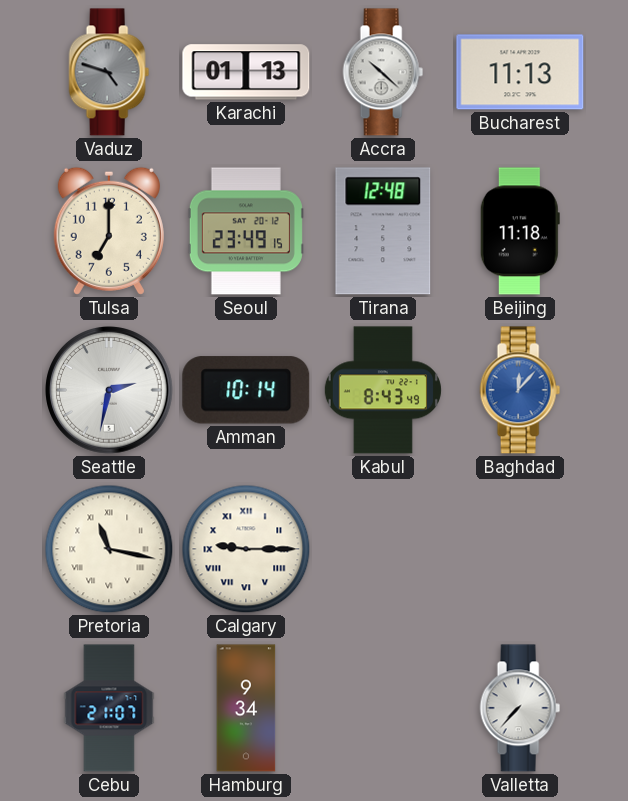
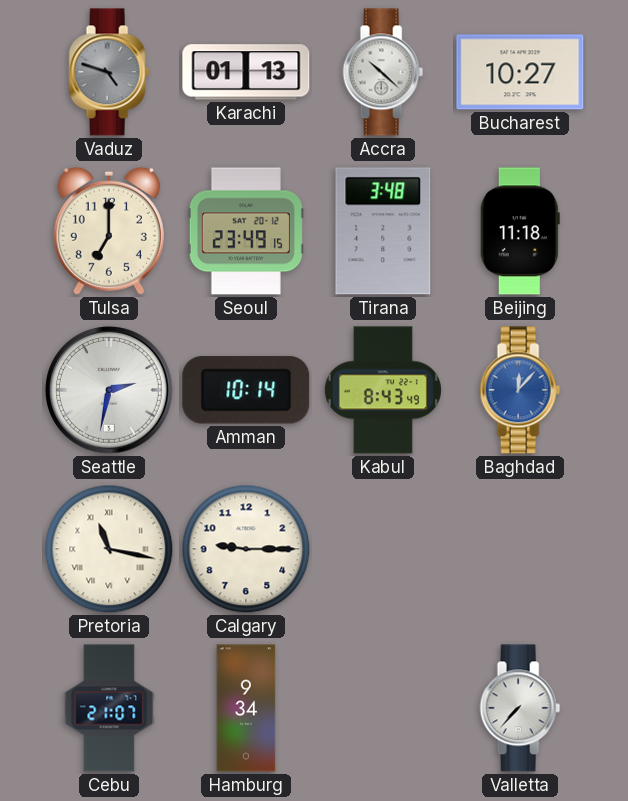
Bucharest: 11:13 -> 10:27 (520, 72)
Tirana: 12:48 -> 3:48 (383, 231)
Calgary numerals: Roman -> Arabic (246, 549)
